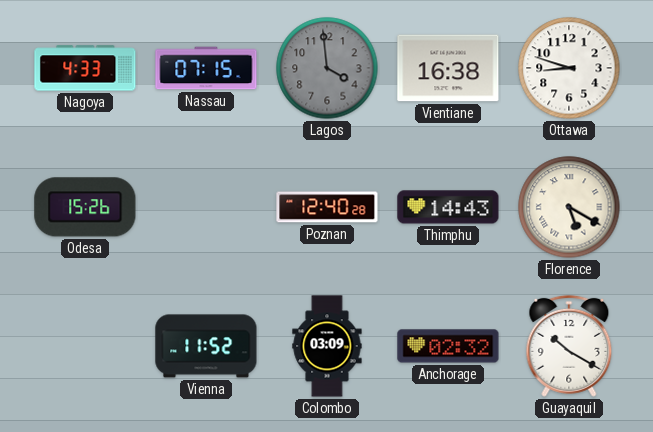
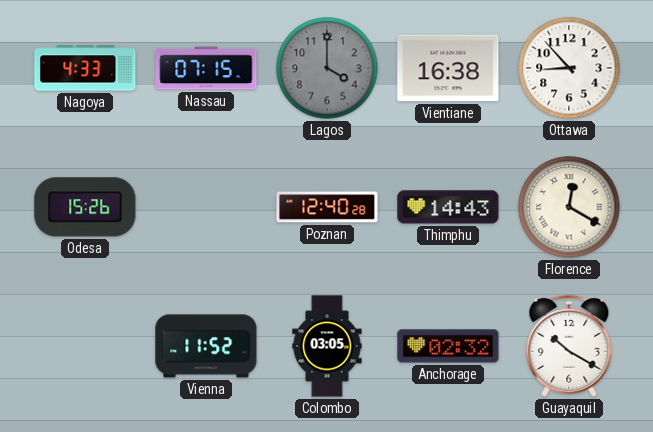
Lagos: 3:59 -> 4:00 (327, 68)
Ottawa: 8:48 -> 8:53 (569, 68)
Florence: 5:20 -> 12:20 (569, 207)
Colombo: 03:09 -> 03:05 (327, 346)
